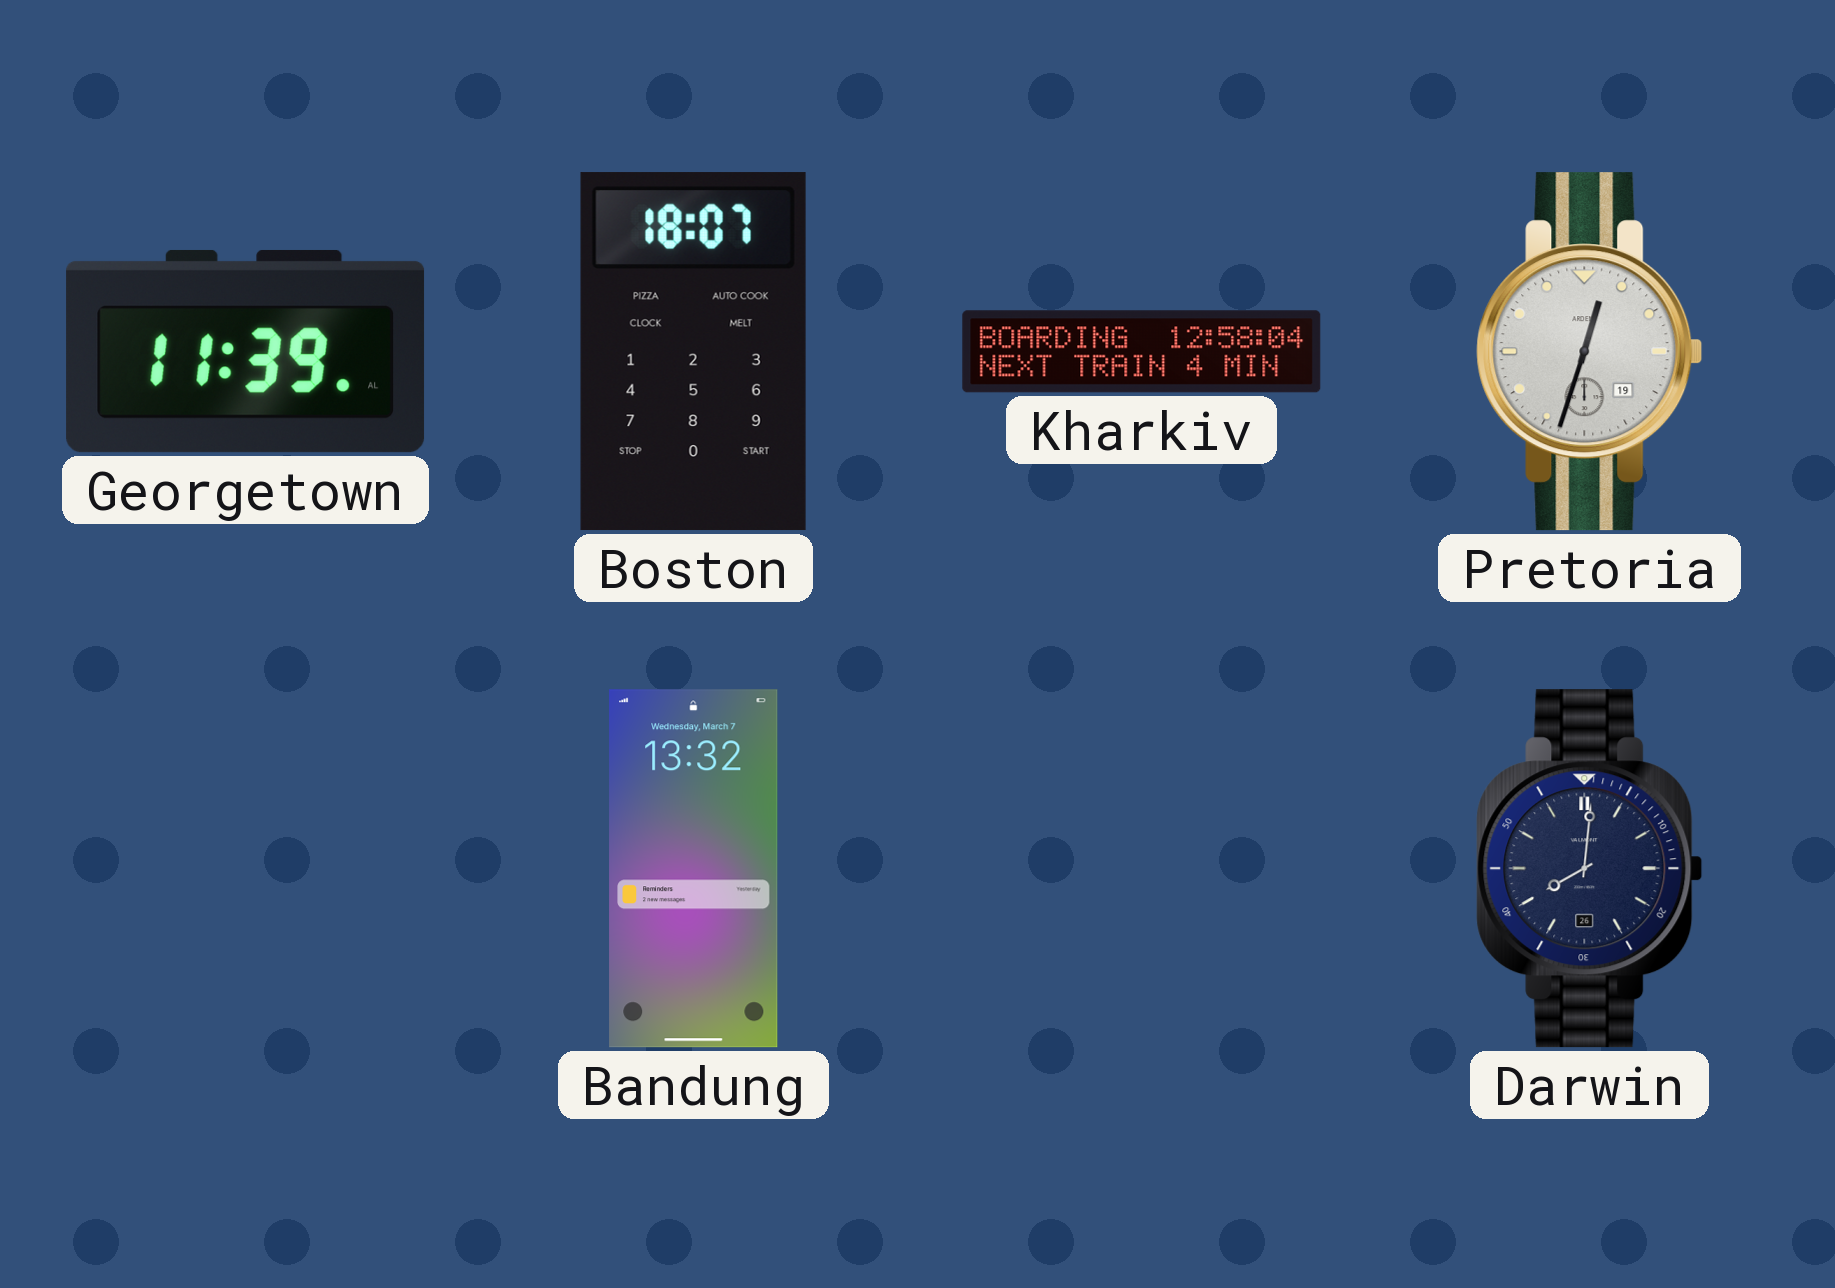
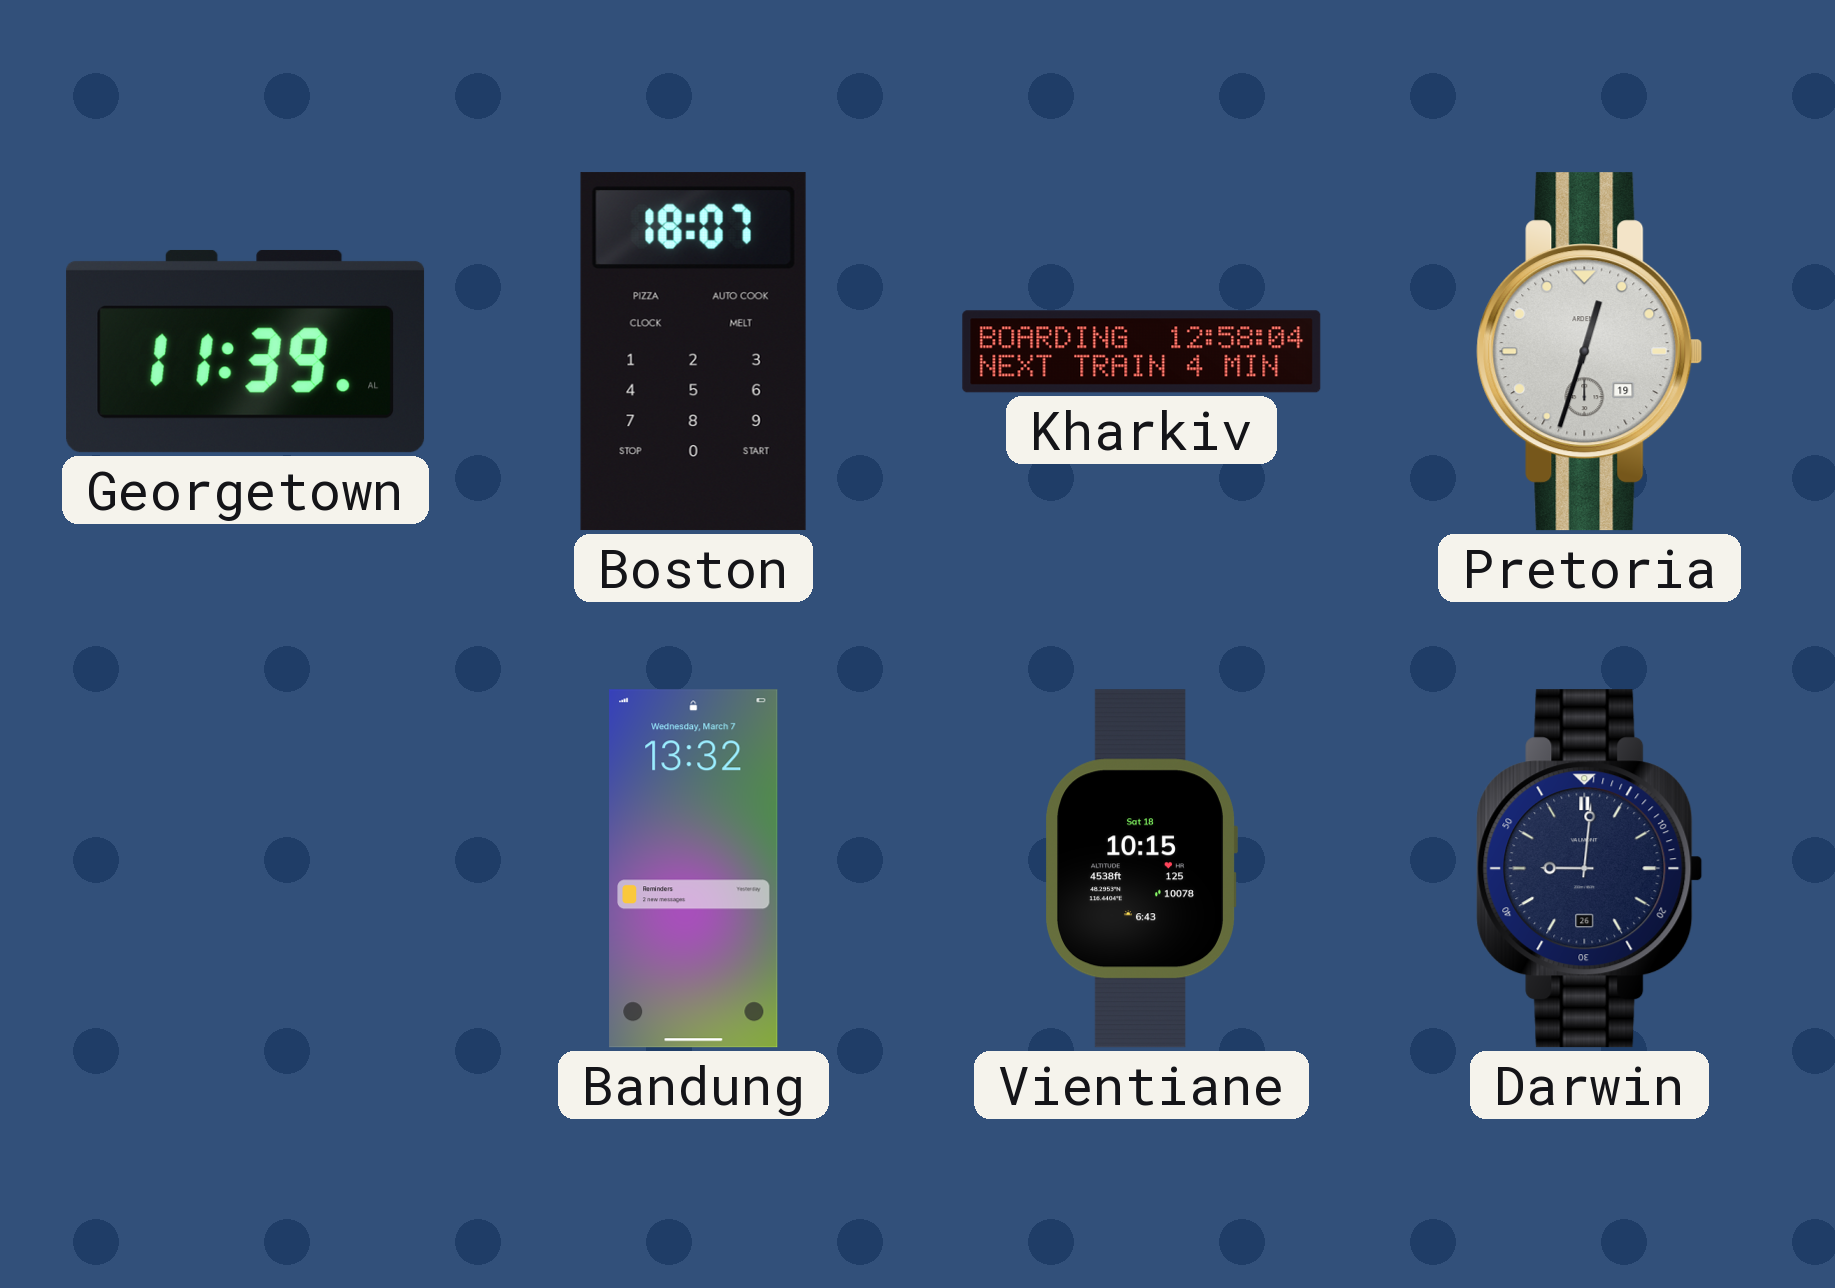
Vientiane: none -> 10:15 (1141, 869)
Darwin: 8:01 -> 9:01 (1590, 869)
